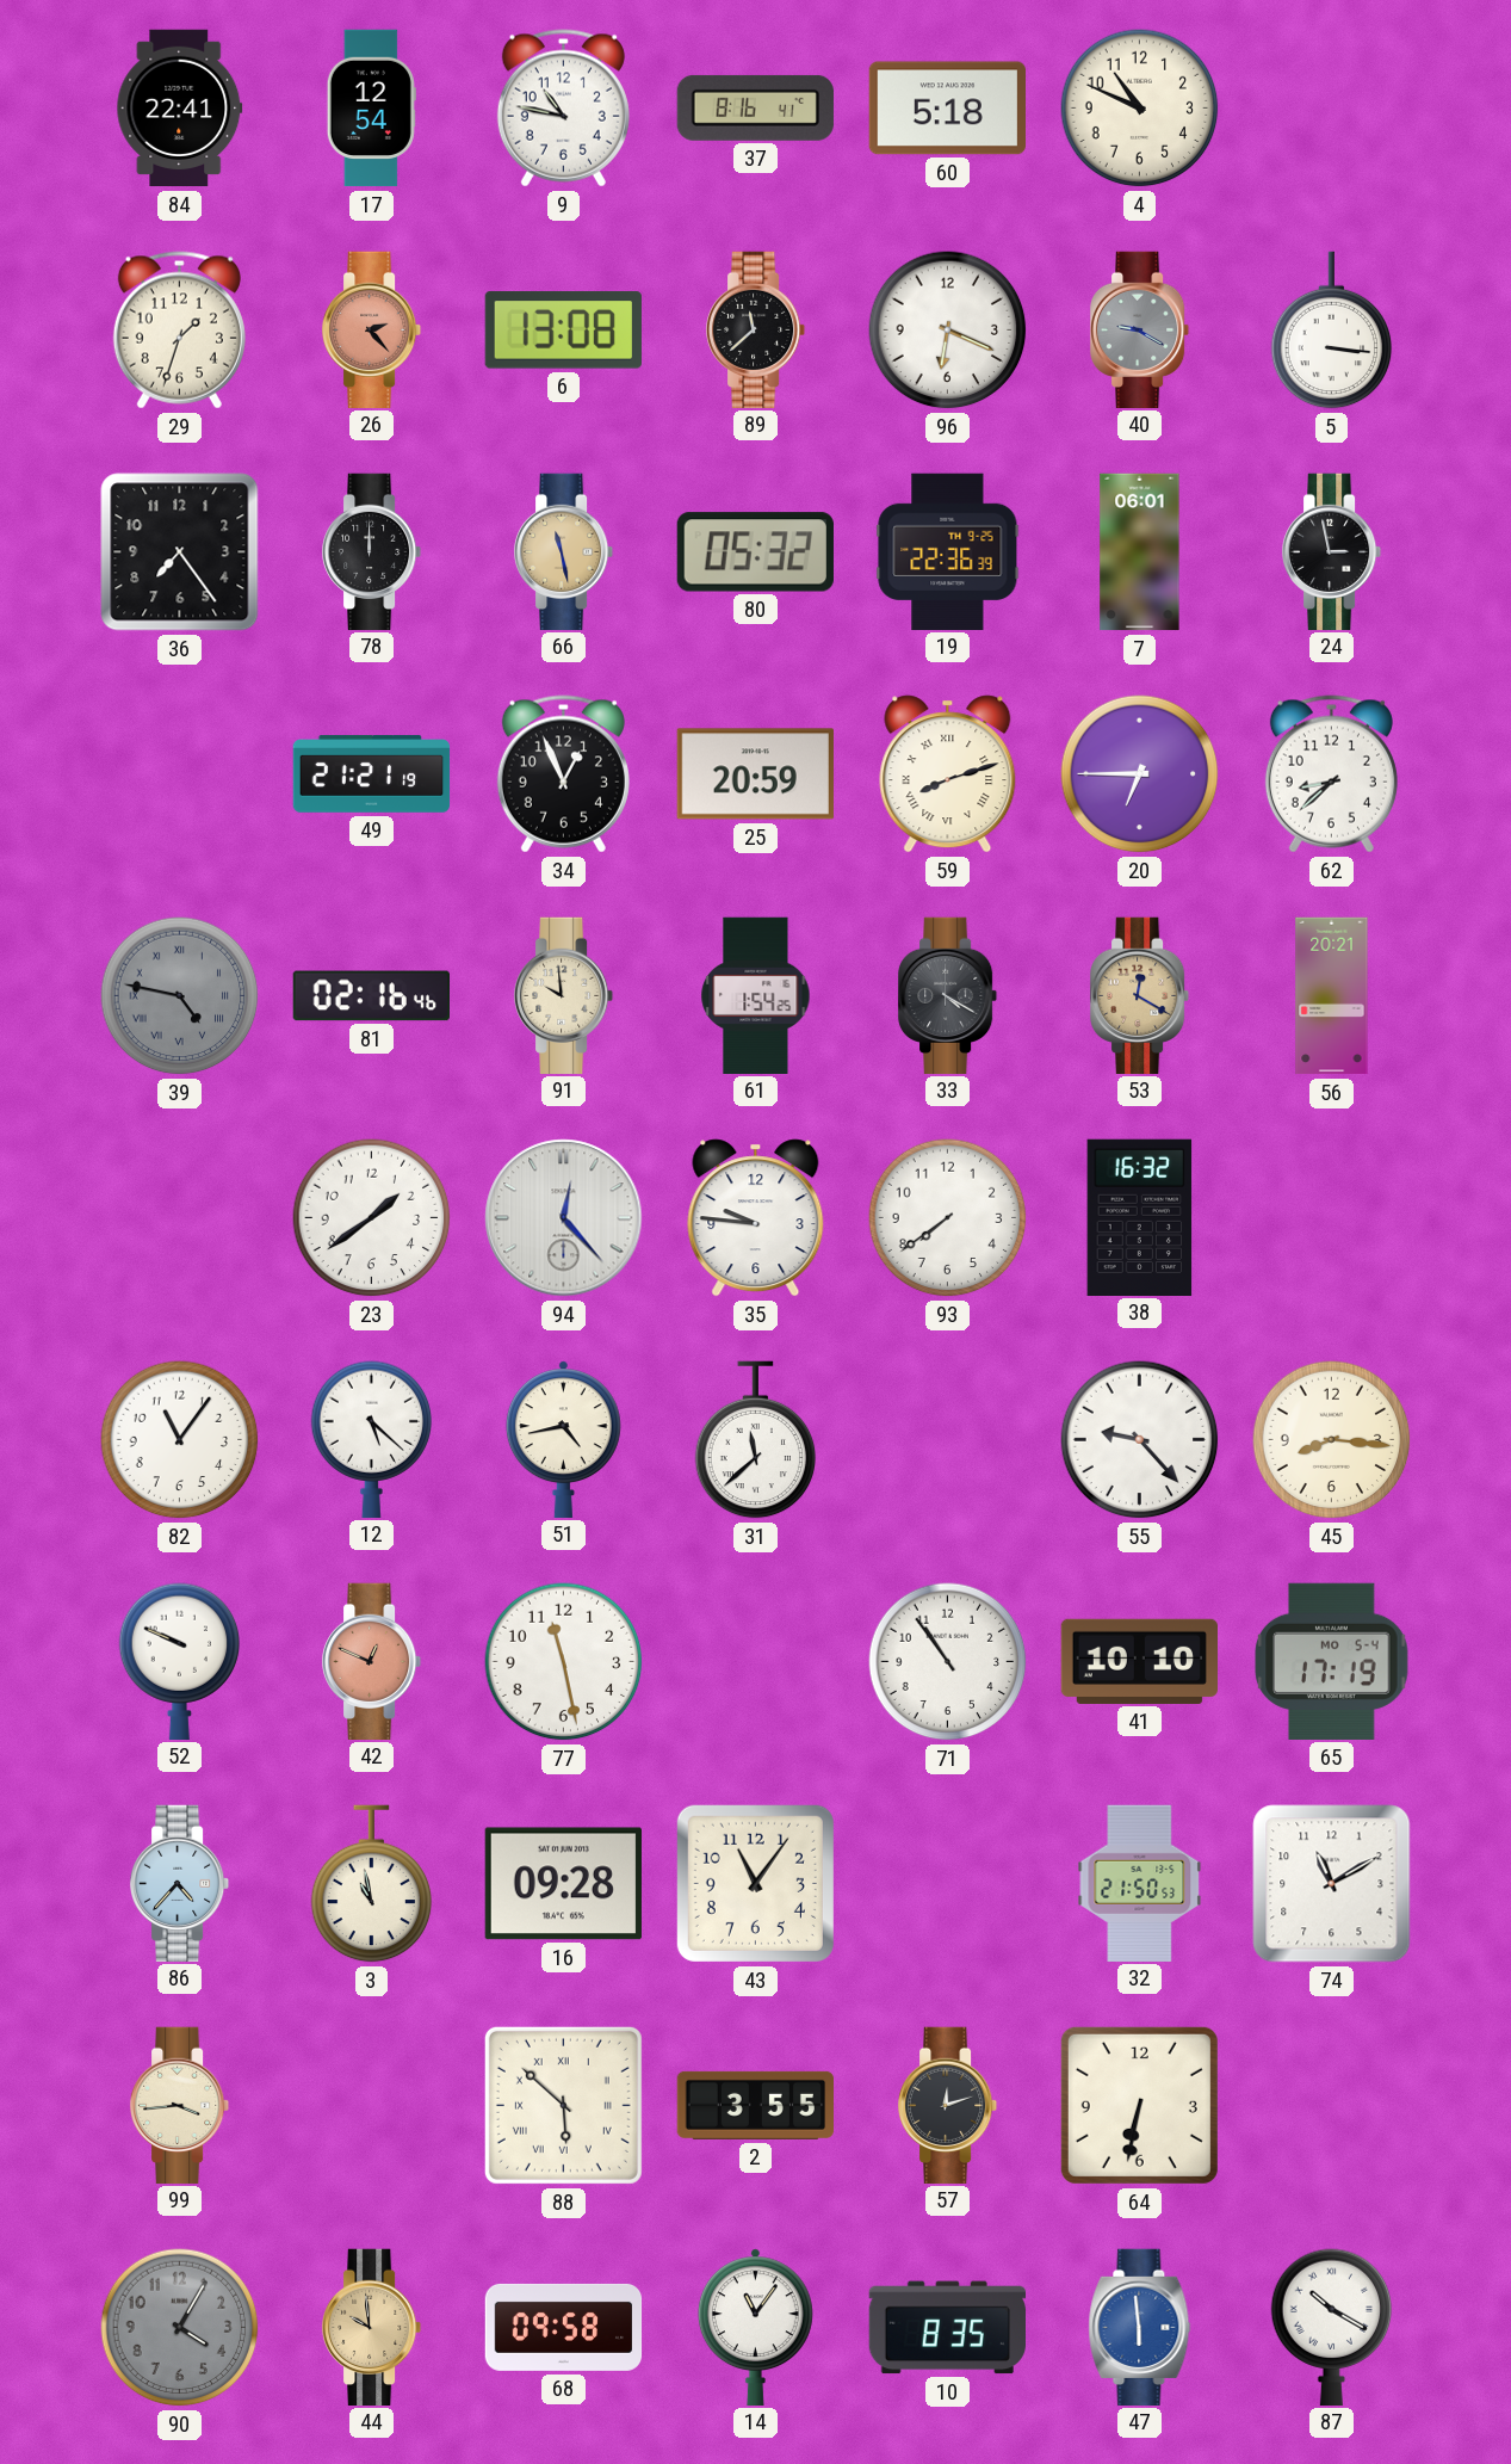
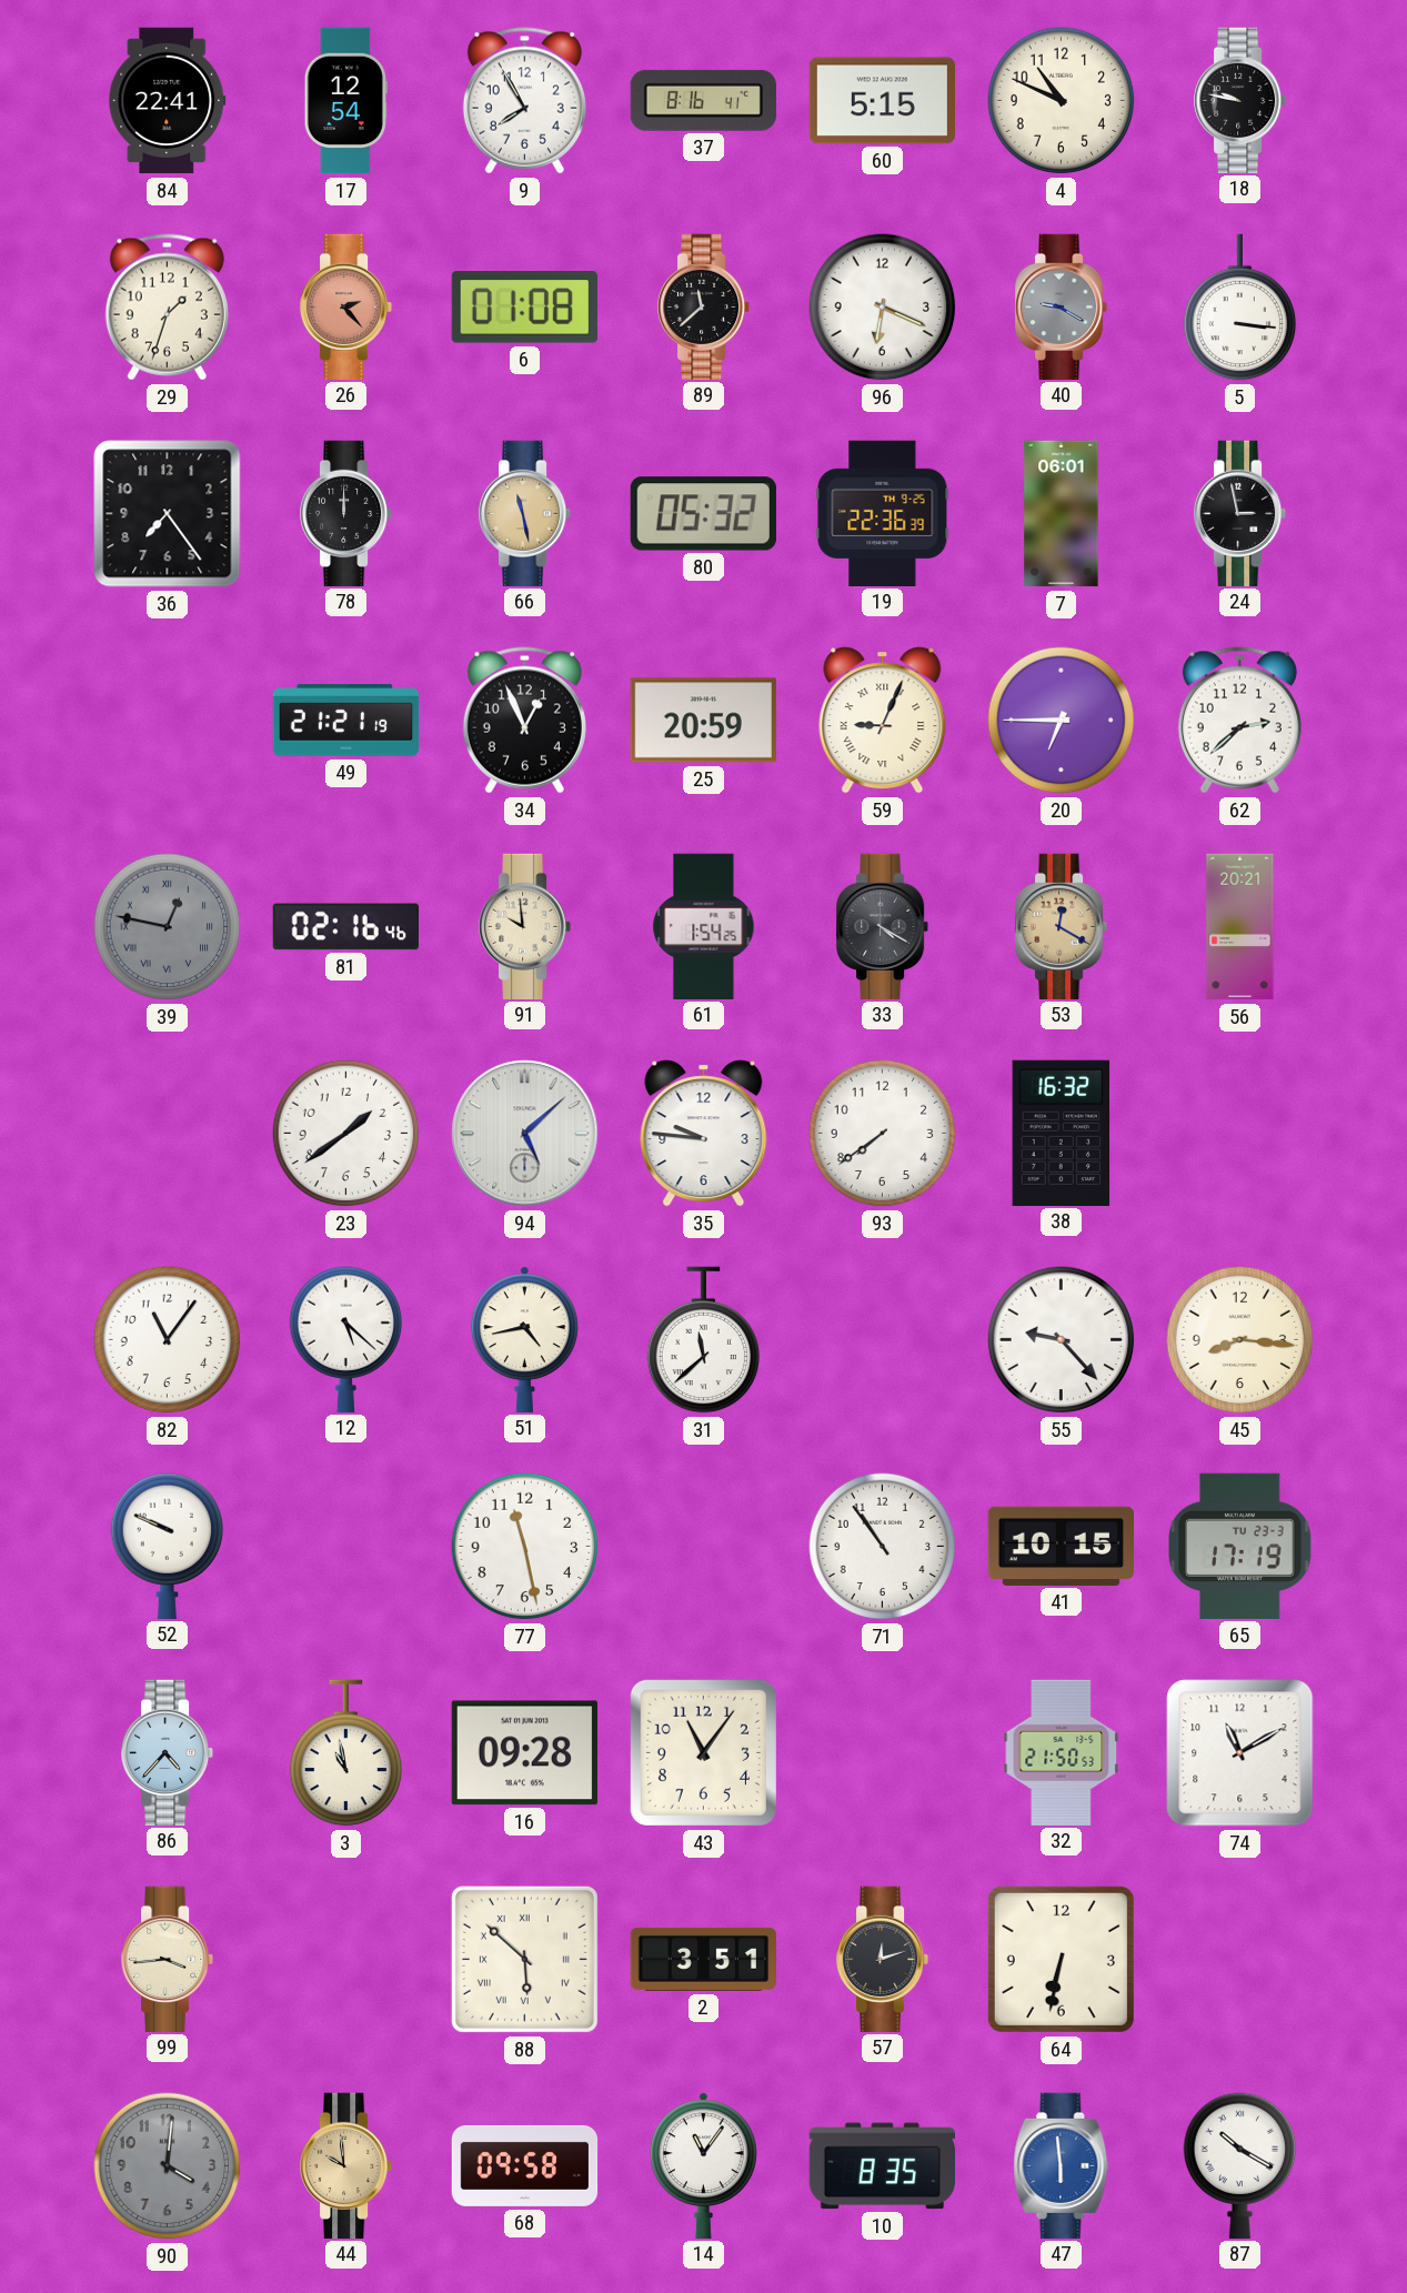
9: 10:47 -> 7:55 (524, 101)
60: 5:18 -> 5:15 (882, 101)
18: none -> 9:47 (1242, 100)
6: 13:08 -> 01:08 (524, 308)
59: 8:12 -> 9:04 (883, 721)
62: 8:38 -> 2:38 (1239, 721)
39: 4:47 -> 12:47 (168, 927)
94: 12:23 -> 5:08 (525, 1134)
42: 12:49 -> none (373, 1661)
41: 10:10 -> 10:15 (1061, 1546)
65 date: MO 5-4 -> TU 23-3 (1240, 1546)
2: 3:55 -> 3:51 (703, 1959)
90: 4:05 -> 4:01 (168, 2166)
